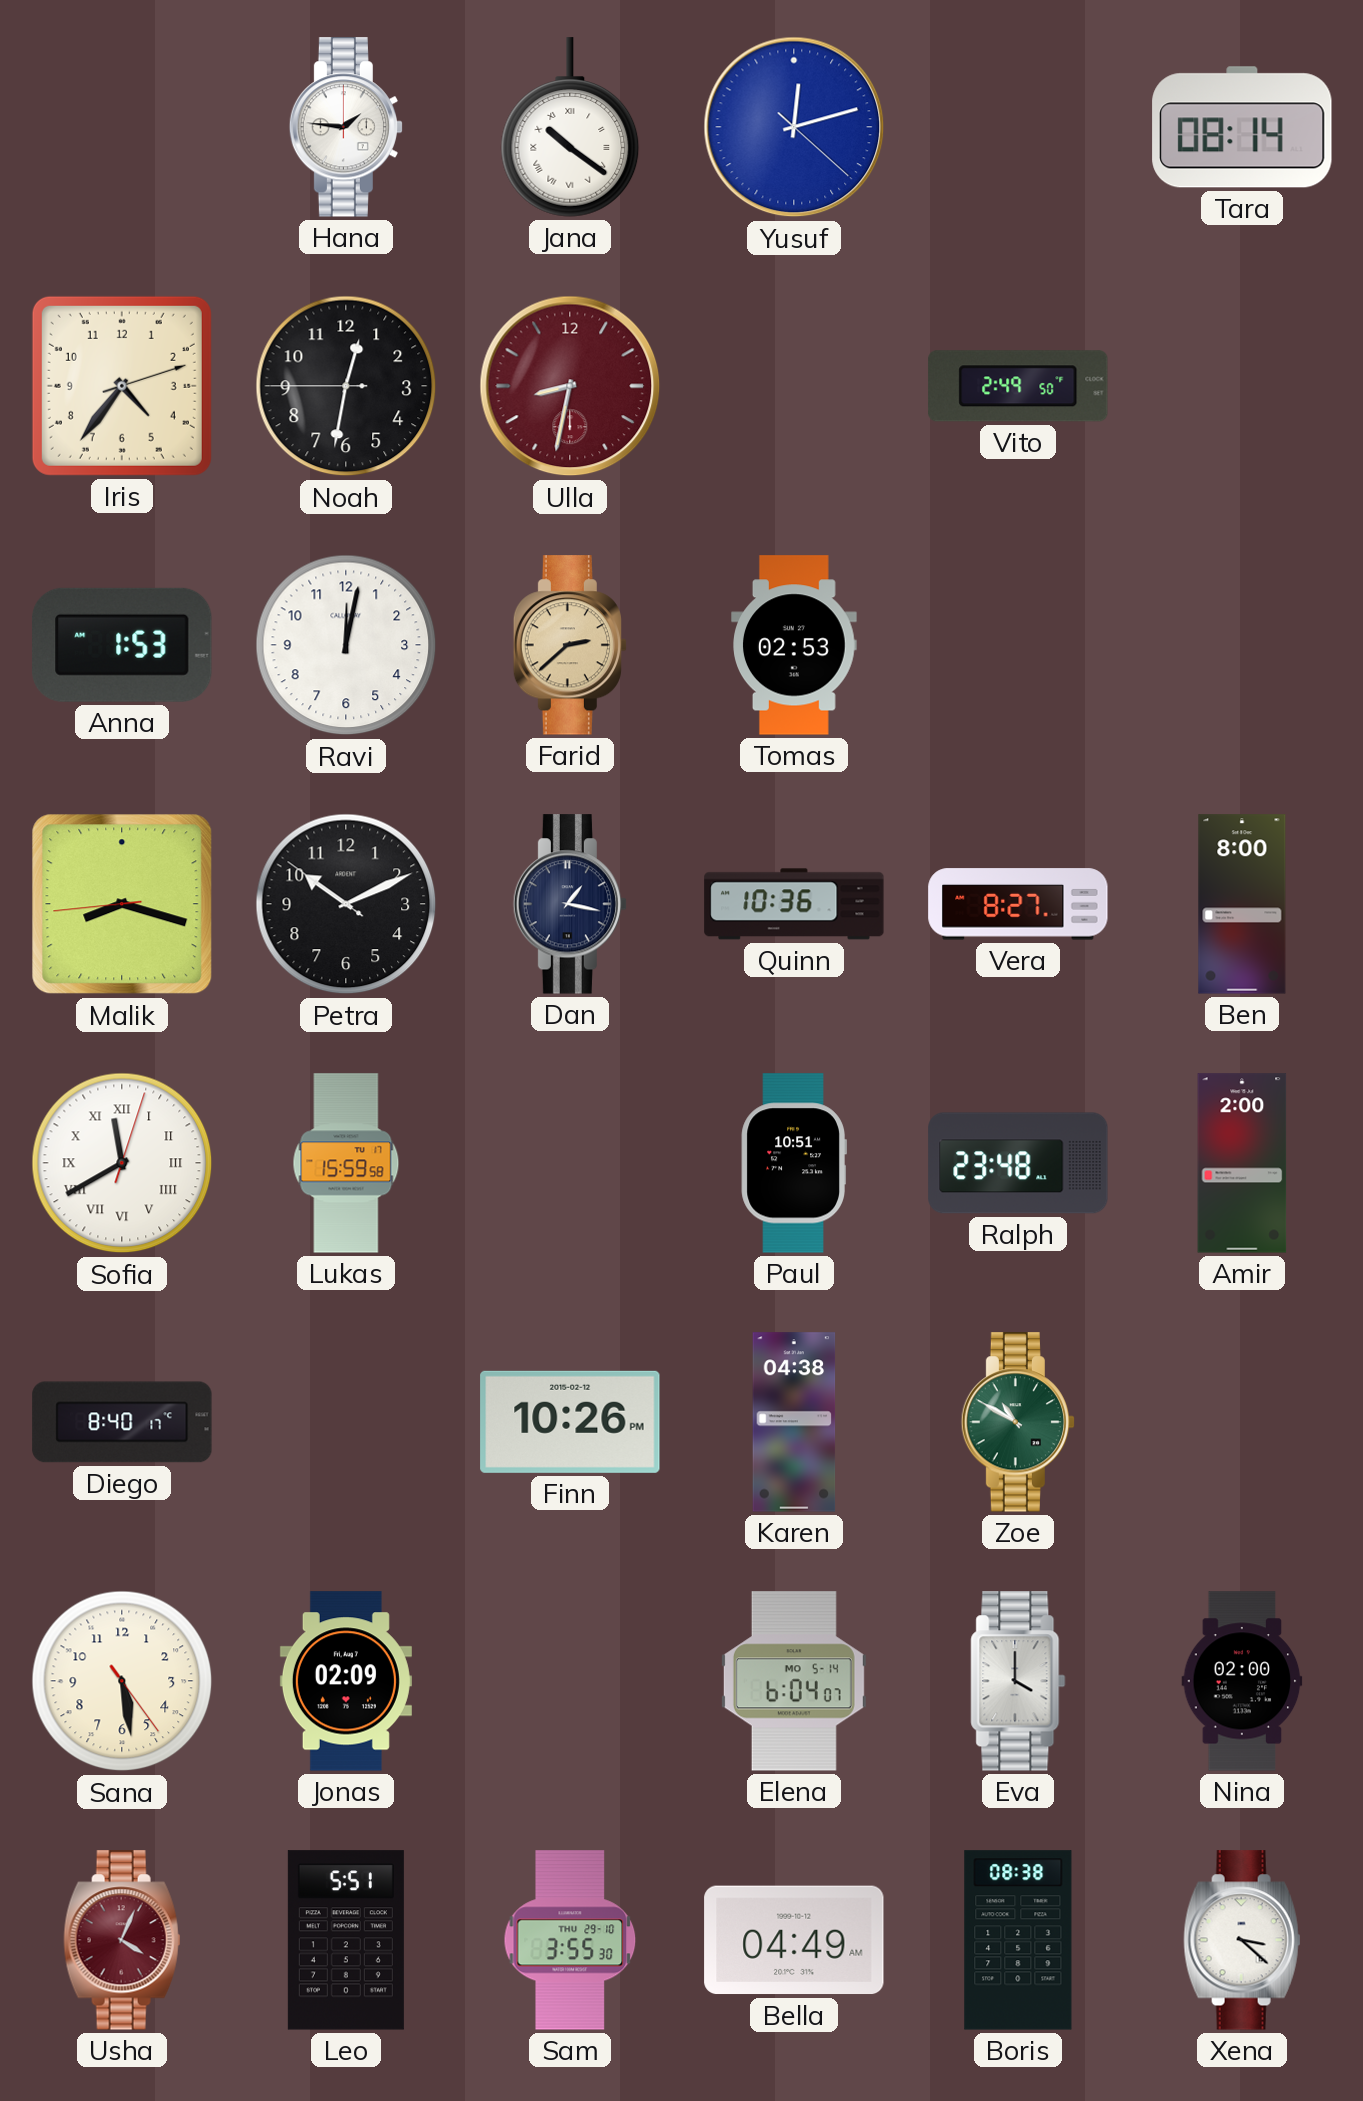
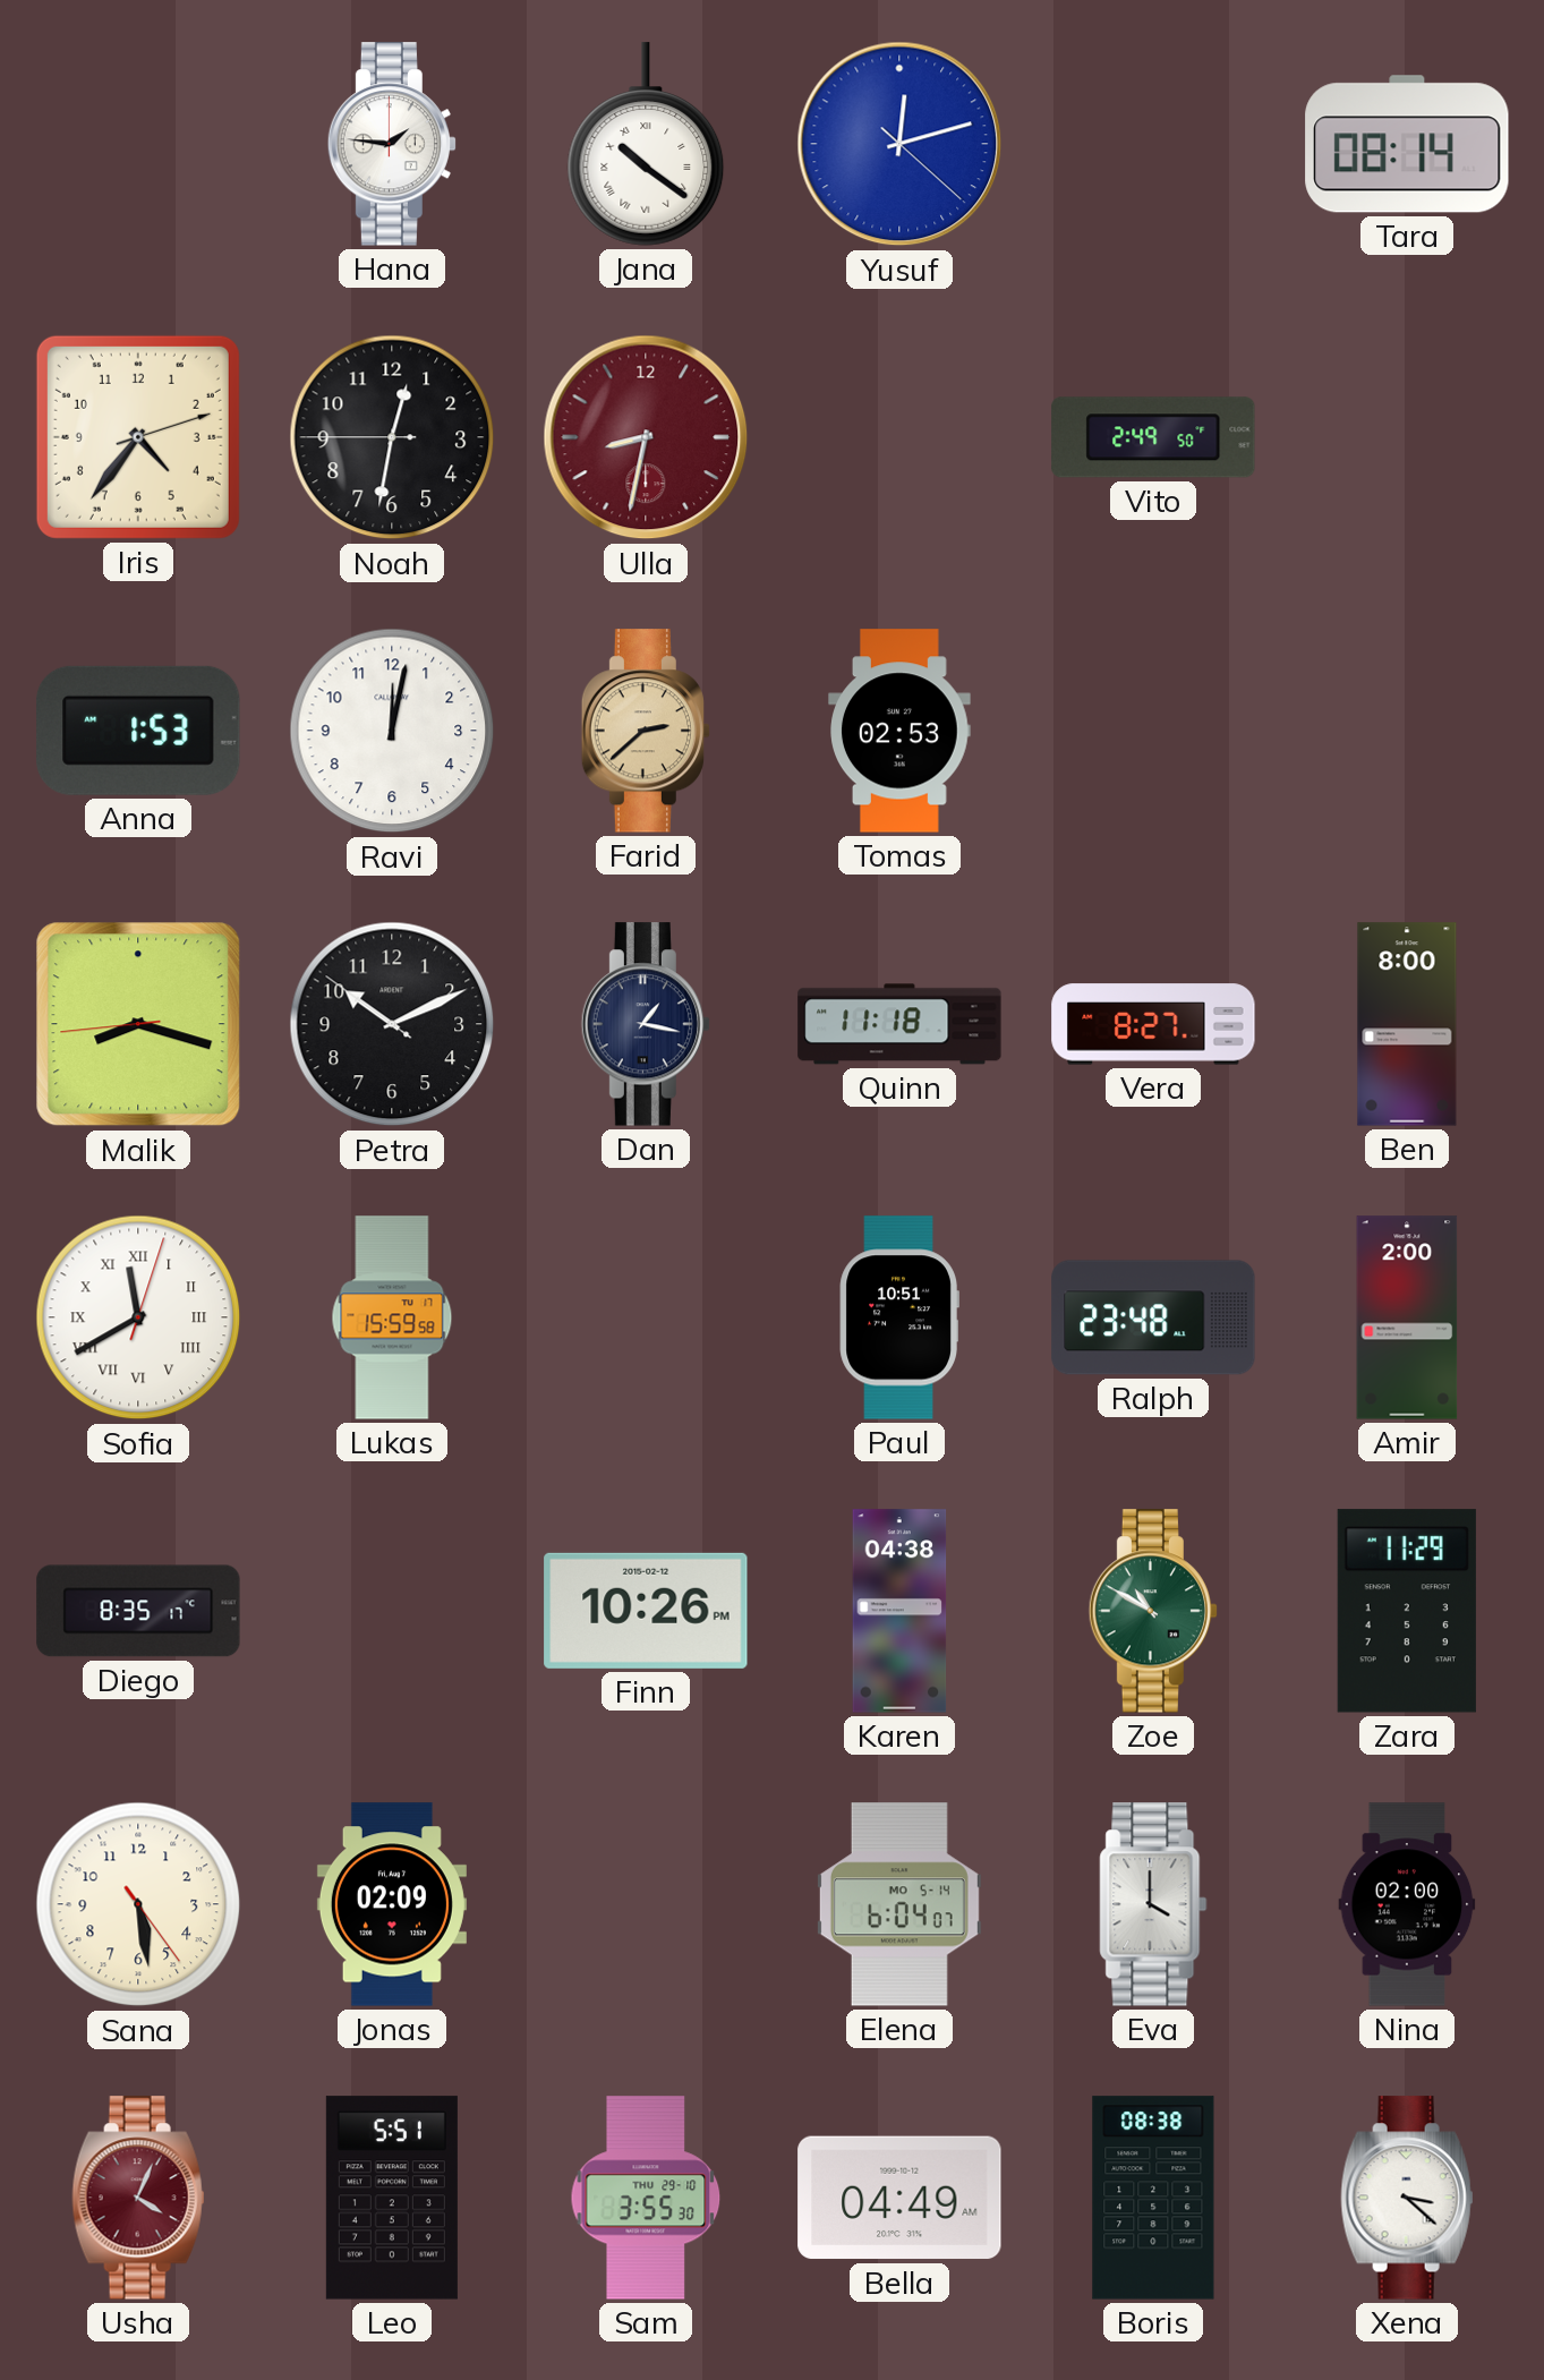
Quinn: 10:36 -> 11:18 (899, 1024)
Diego: 8:40 -> 8:35 (138, 1611)
Zara: none -> 11:29 (1407, 1611)
